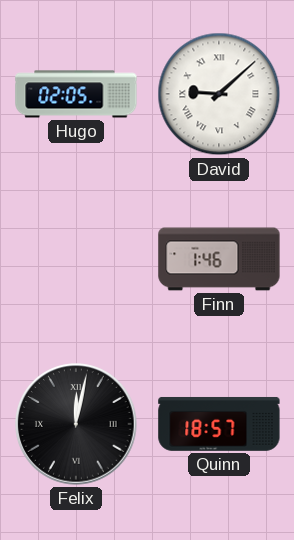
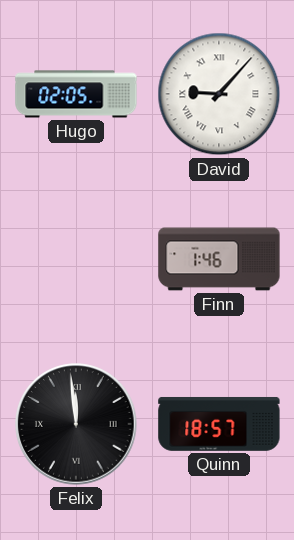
David: 9:08 -> 9:07 (219, 94)
Felix: 12:02 -> 11:59 (76, 424)
